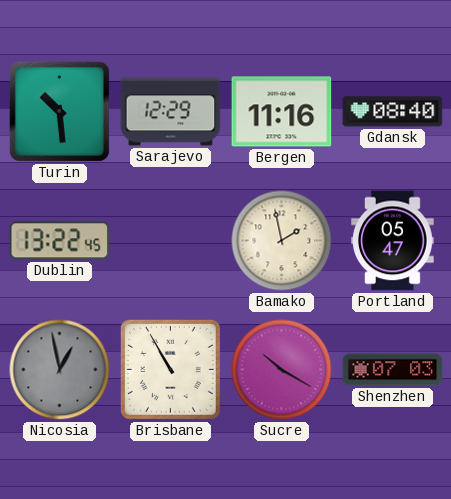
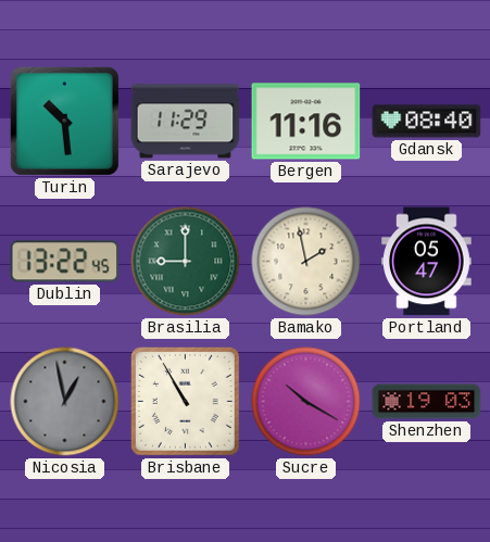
Sarajevo: 12:29 -> 11:29 (186, 122)
Brasilia: none -> 9:00 (186, 262)
Shenzhen: 07:03 -> 19:03 (427, 402)
